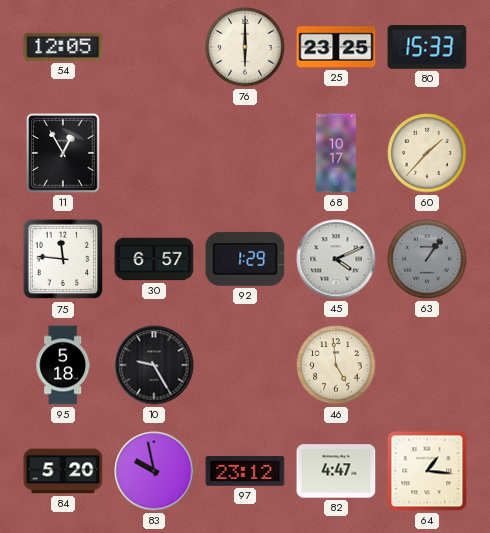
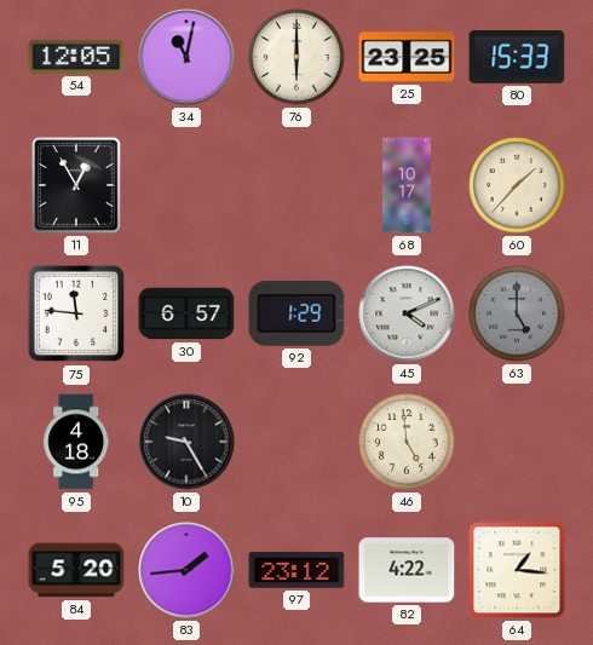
34: none -> 11:02 (186, 57)
63: 1:06 -> 5:00 (517, 313)
95: 5:18 -> 4:18 (76, 442)
83: 9:58 -> 1:44 (186, 570)
82: 4:47 -> 4:22 (407, 570)
